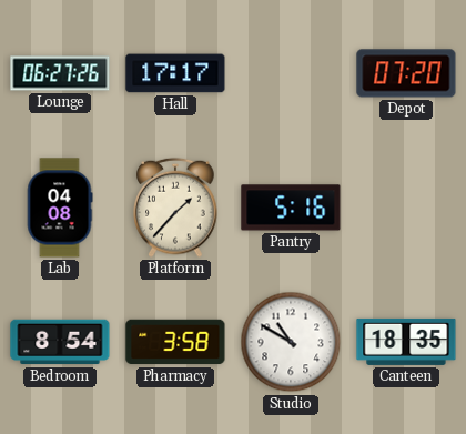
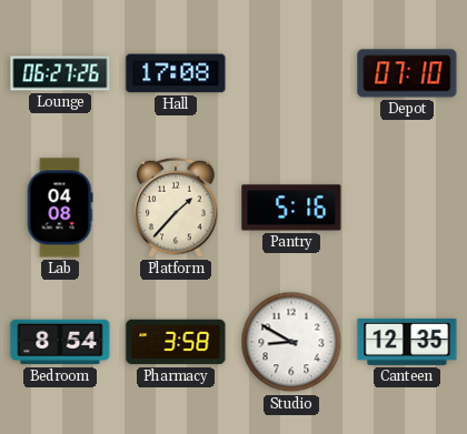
Hall: 17:17 -> 17:08 (176, 73)
Depot: 07:20 -> 07:10 (407, 73)
Studio: 10:50 -> 8:50 (291, 342)
Canteen: 18:35 -> 12:35 (407, 342)
